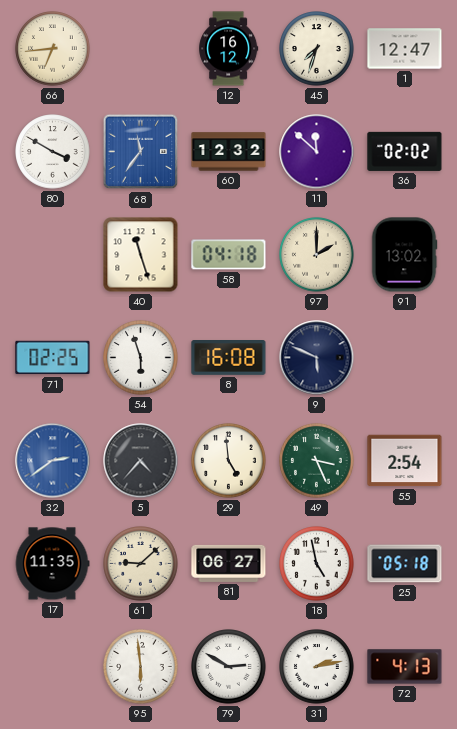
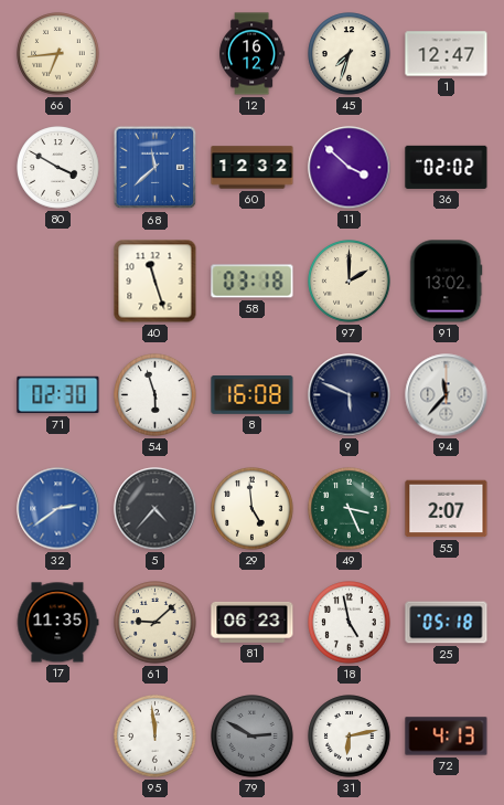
68: 11:36 -> 11:38 (156, 168)
11: 11:52 -> 3:52 (350, 168)
58: 04:18 -> 03:18 (253, 282)
71: 02:25 -> 02:30 (58, 395)
94: none -> 11:37 (447, 395)
55: 2:54 -> 2:07 (447, 509)
81: 06:27 -> 06:23 (253, 622)
95: 5:59 -> 11:59 (156, 737)
79 dial: white -> grey (253, 737)
31: 2:13 -> 6:13 (350, 737)
